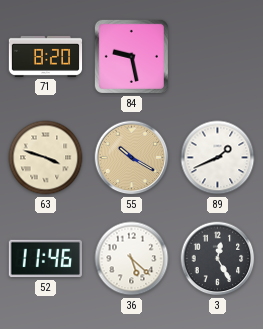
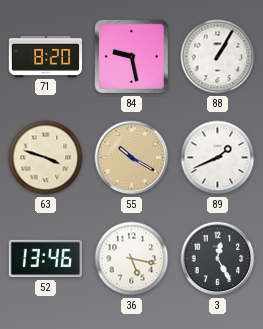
88: none -> 1:05 (218, 57)
52: 11:46 -> 13:46 (45, 259)
36: 5:22 -> 5:17 (132, 259)
